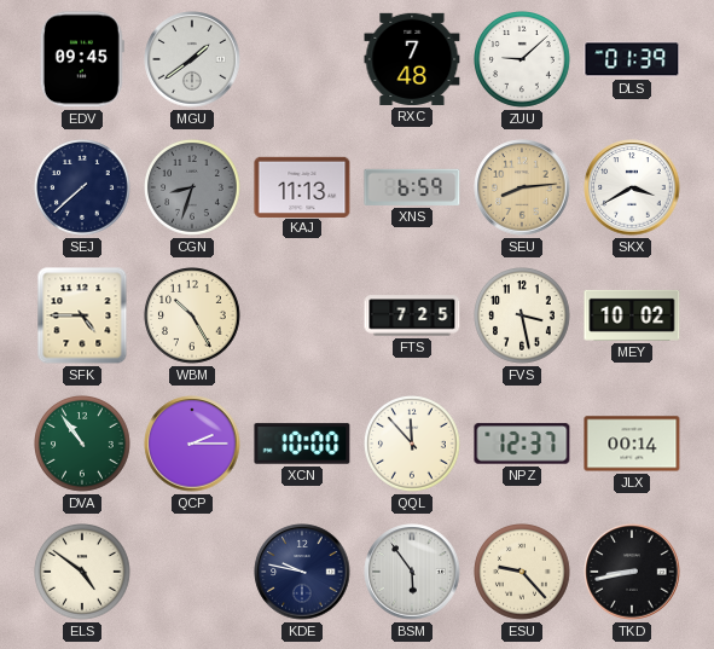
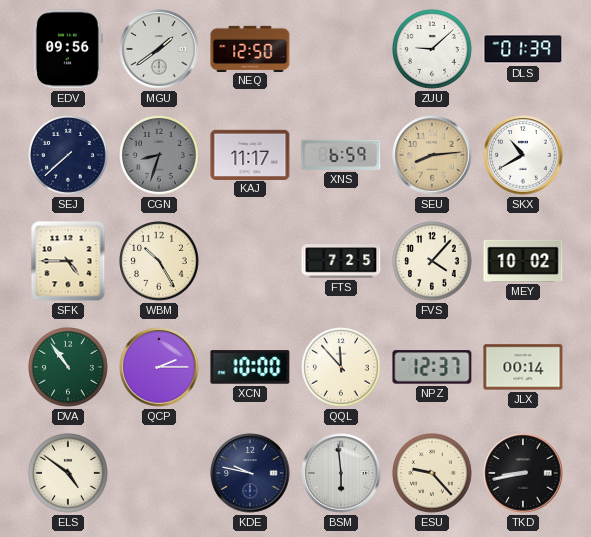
EDV: 09:45 -> 09:56 (68, 49)
NEQ: none -> 12:50 (250, 48)
RXC: 7:48 -> none (412, 59)
KAJ: 11:13 -> 11:17 (250, 154)
SKX: 3:40 -> 10:40 (523, 155)
FVS: 3:28 -> 4:07 (433, 262)
BSM: 5:54 -> 5:59 (341, 473)
